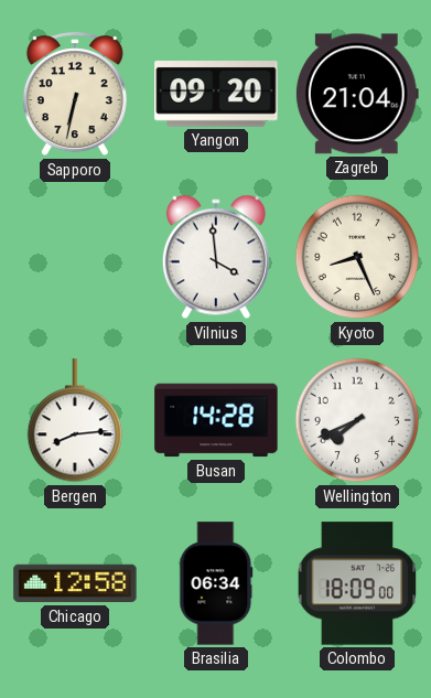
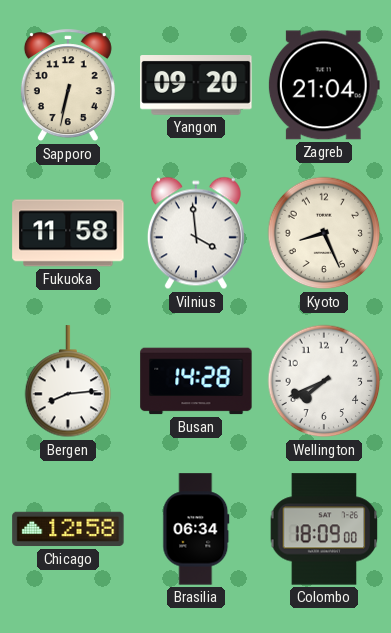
Fukuoka: none -> 11:58 (68, 233)
